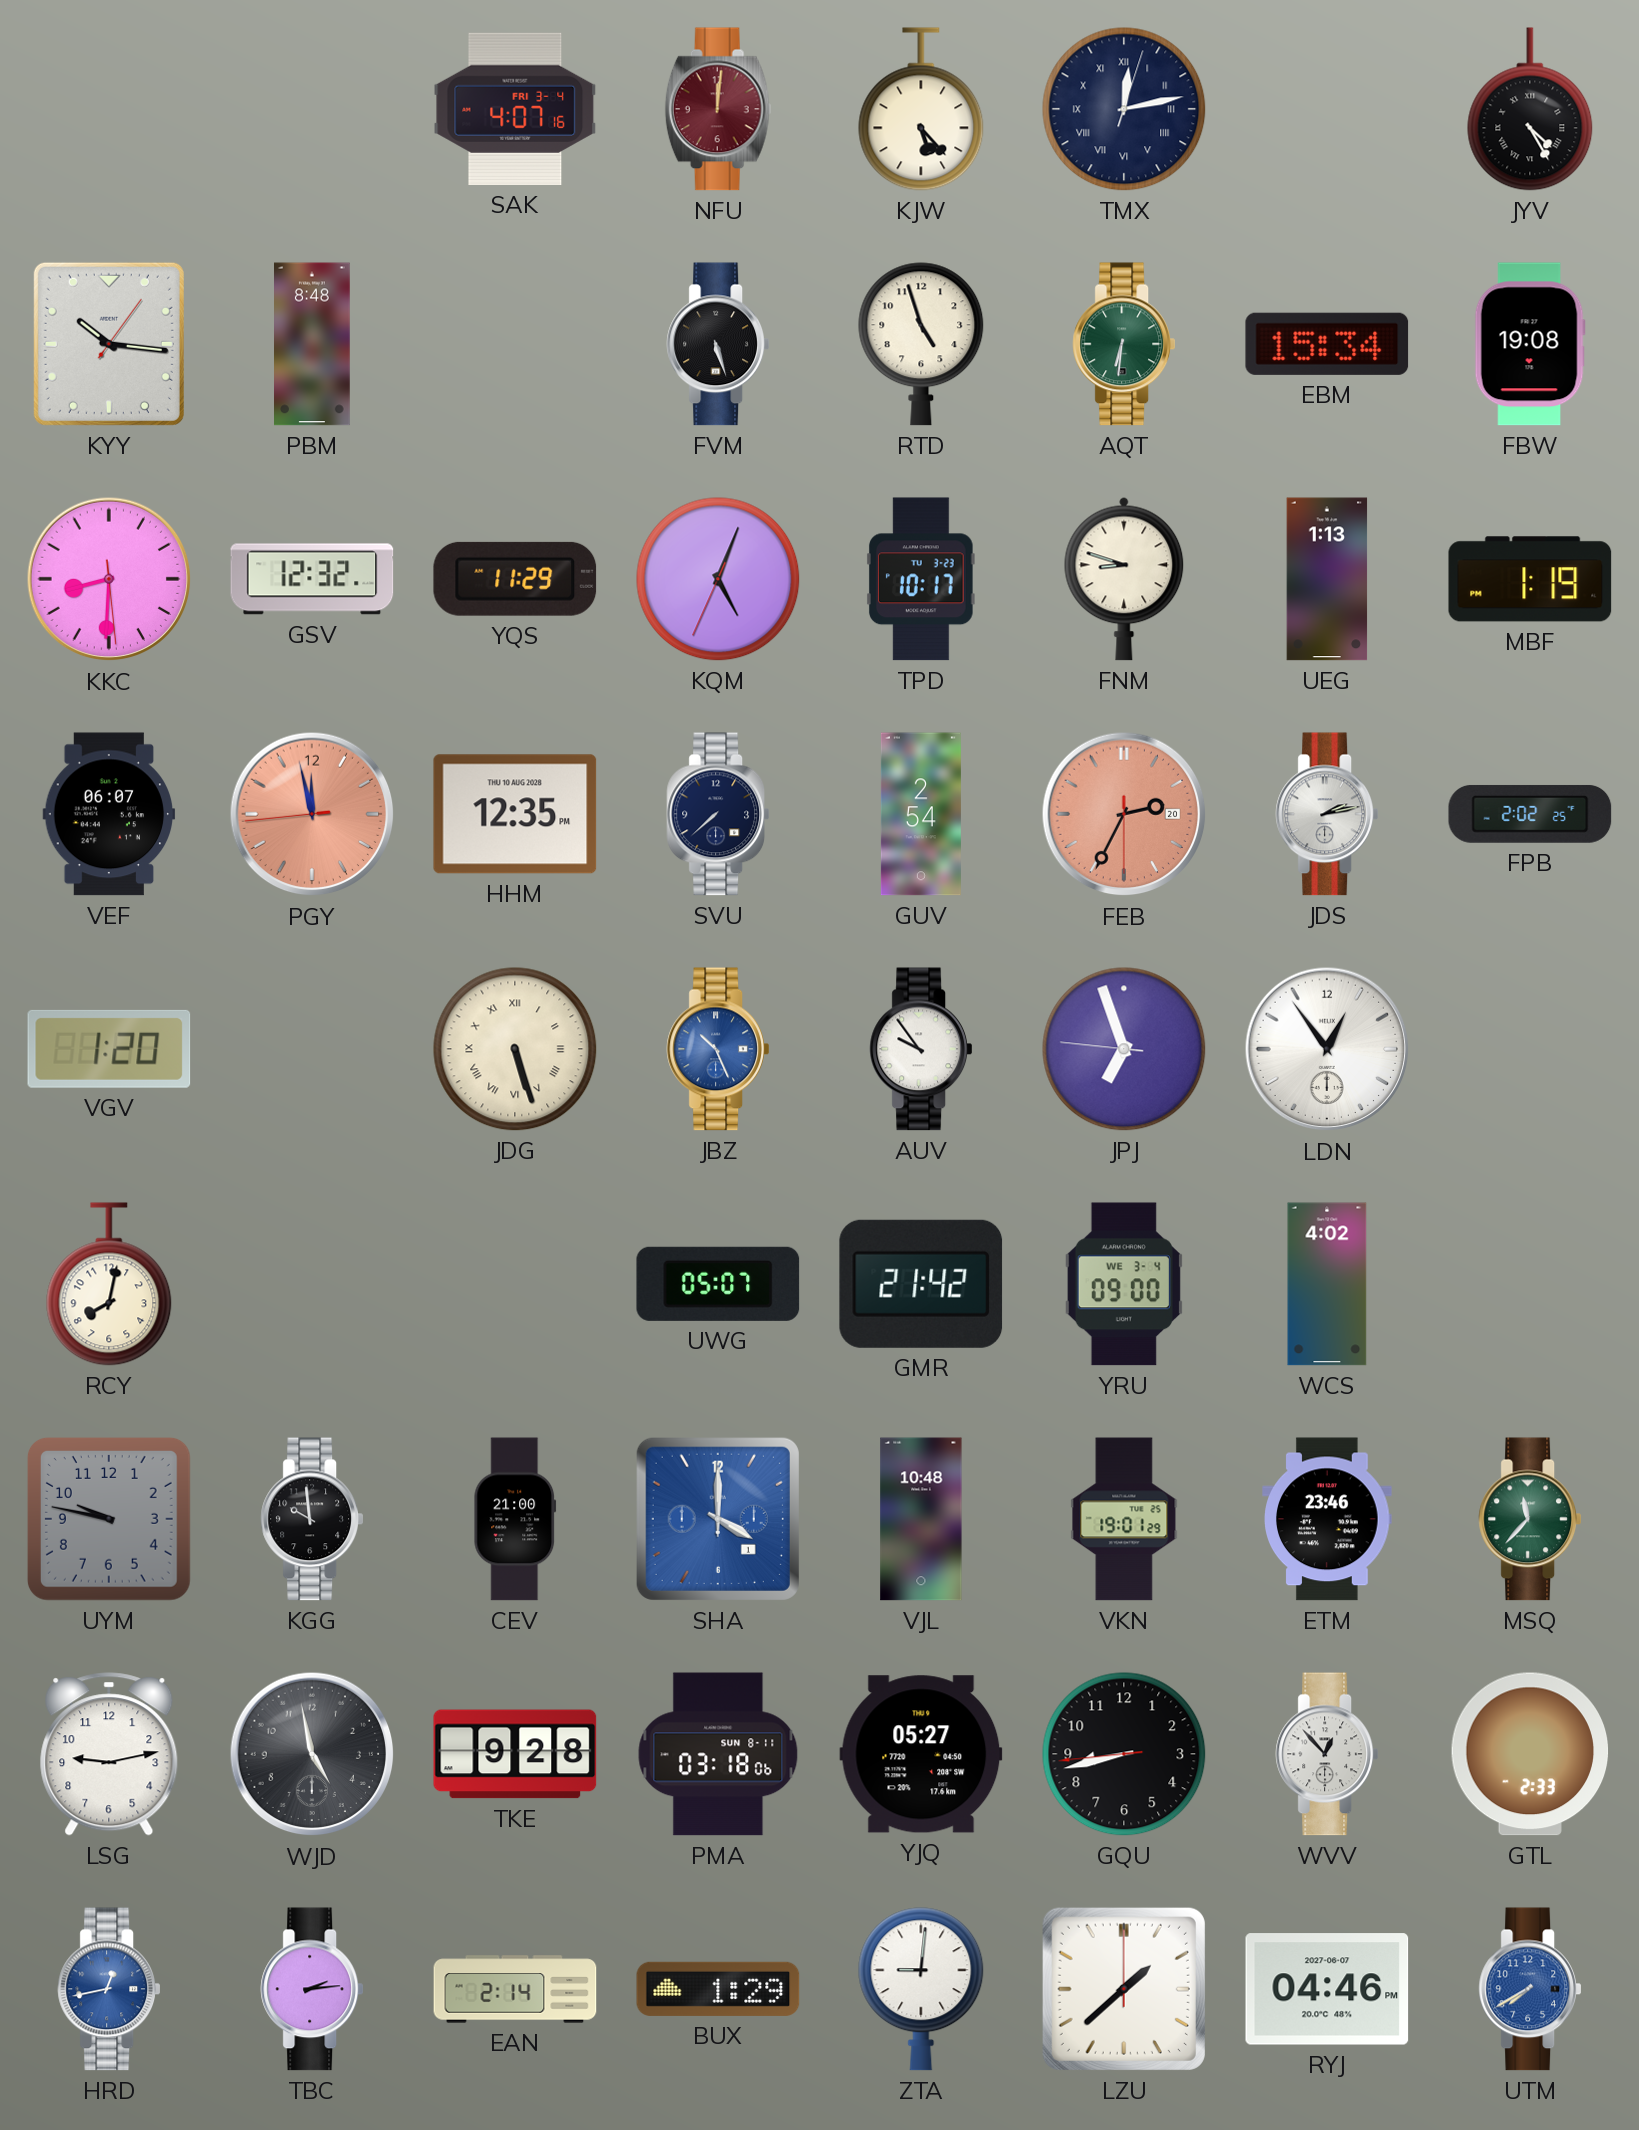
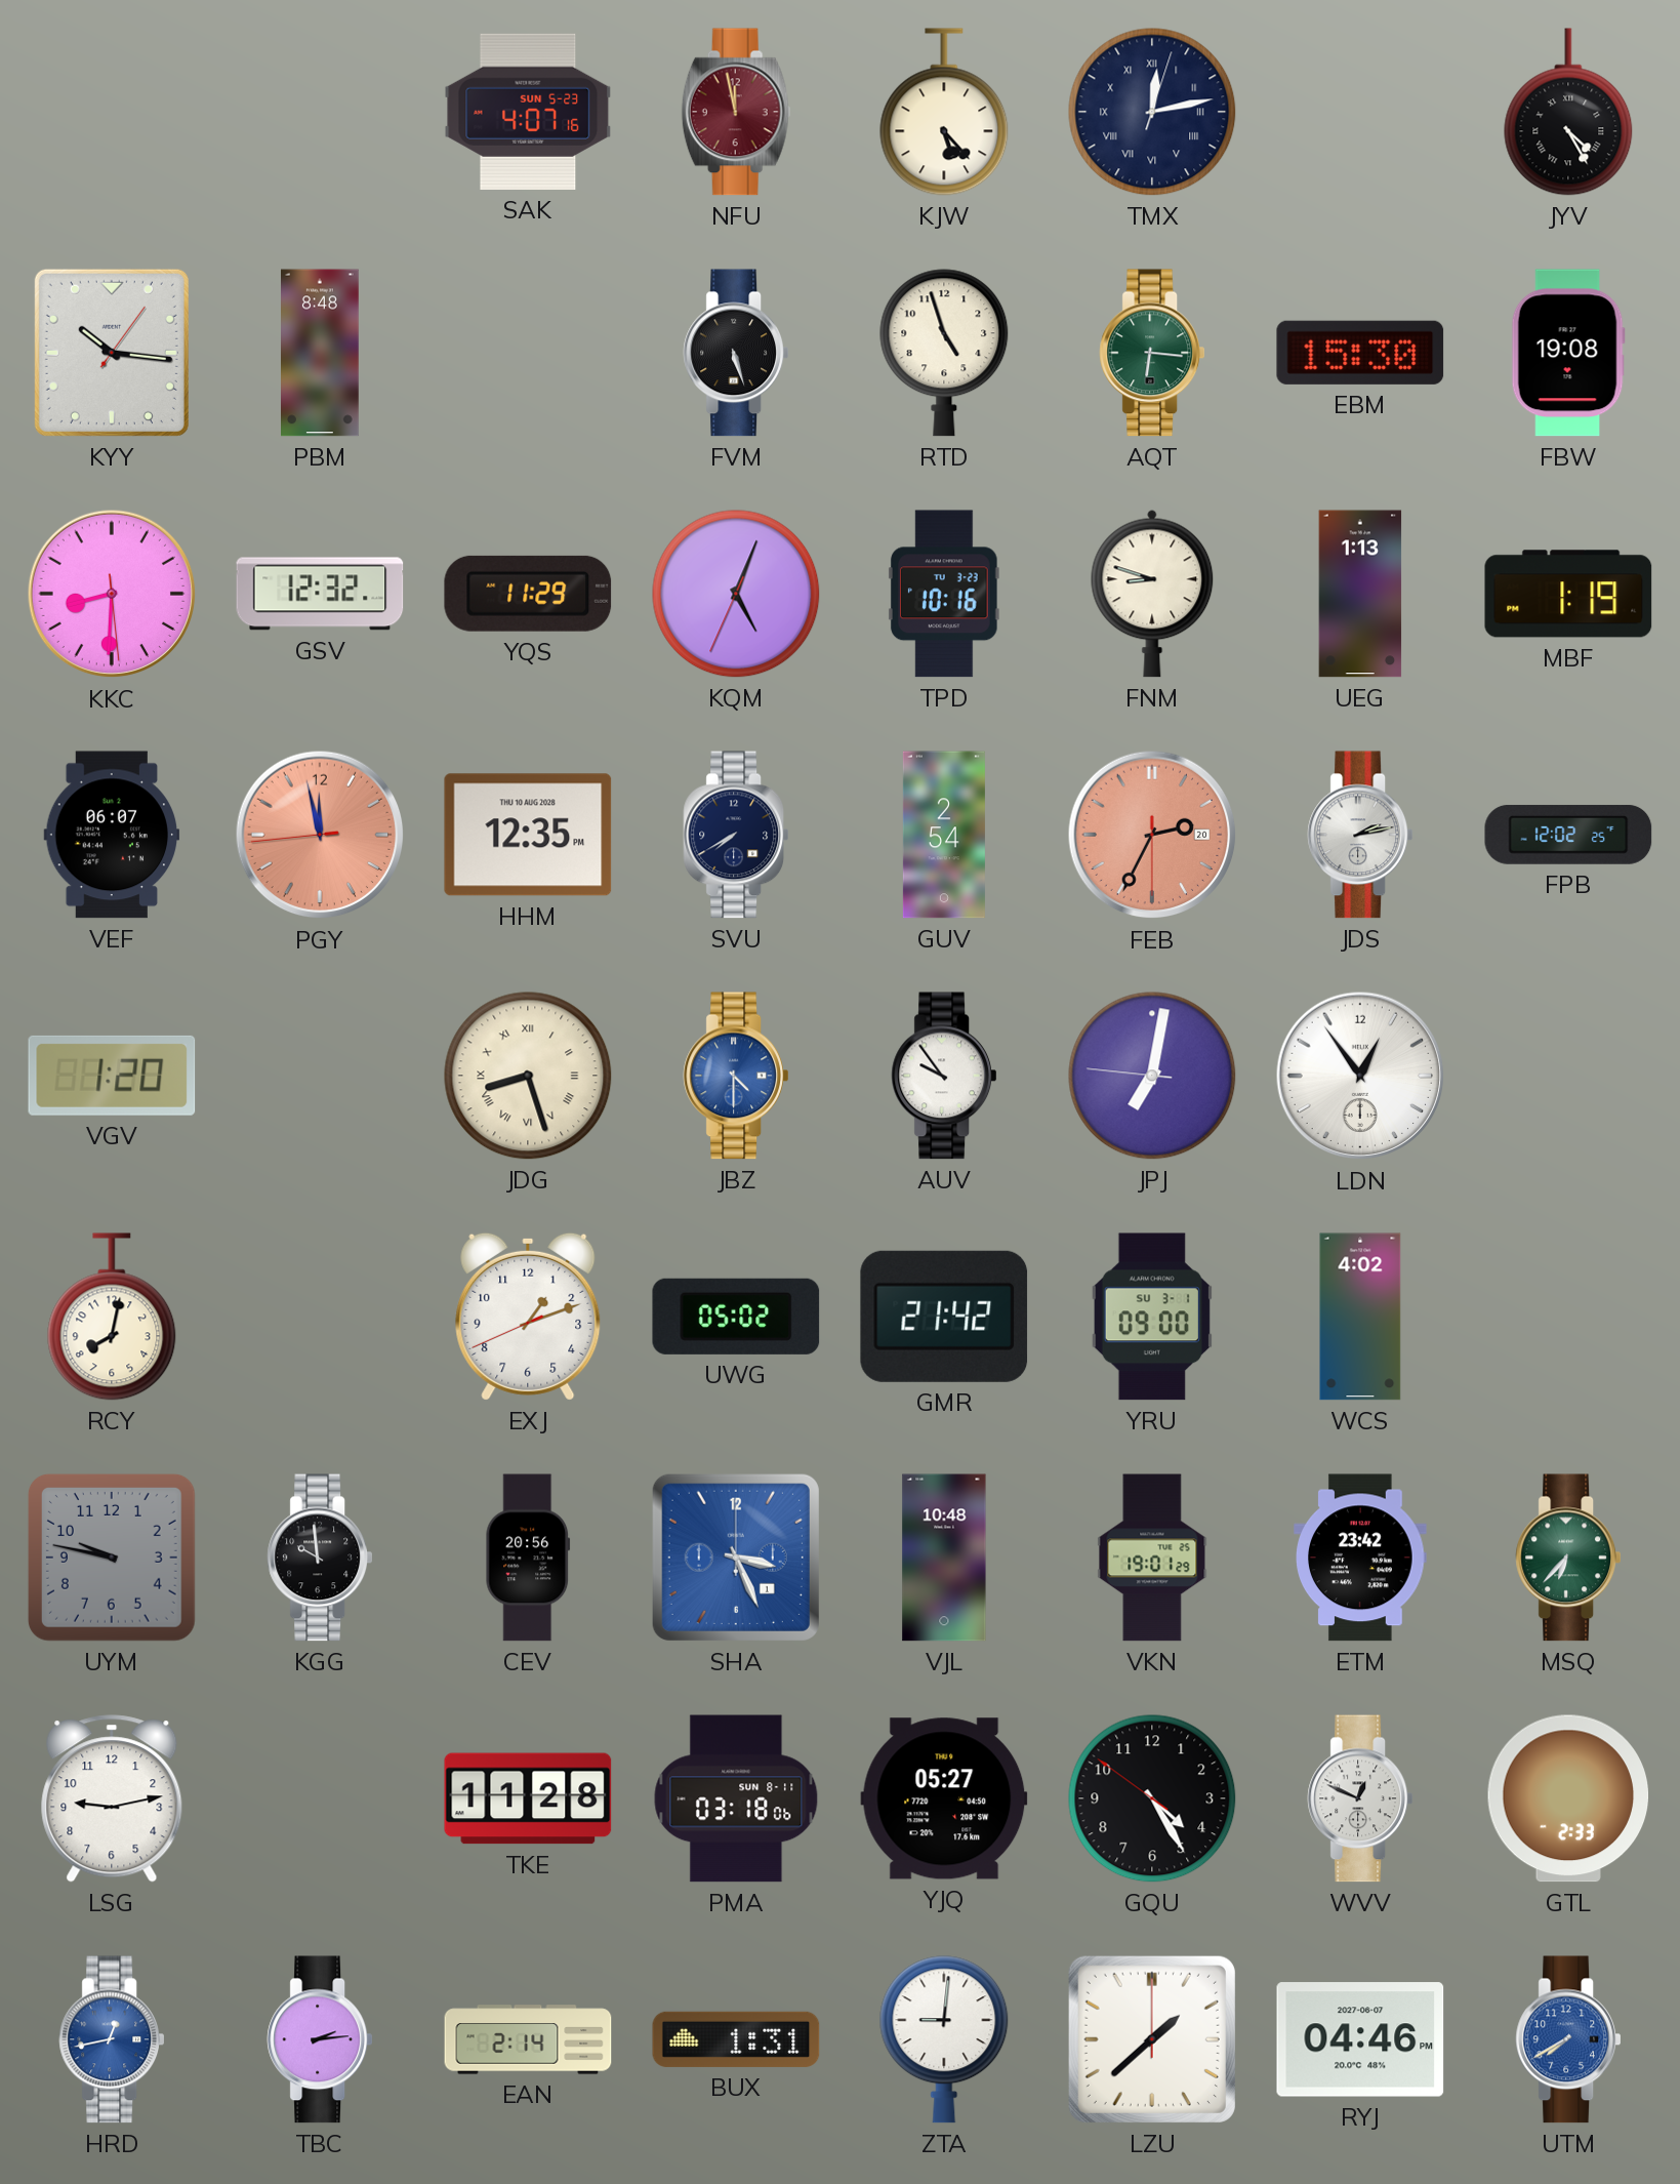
SAK date: FRI 3-4 -> SUN 5-23 (528, 112)
NFU: 12:01 -> 11:58 (736, 112)
AQT: 6:31 -> 6:16 (1151, 353)
EBM: 15:34 -> 15:30 (1360, 353)
TPD: 10:17 -> 10:16 (945, 594)
SVU: 7:38 -> 7:40 (735, 835)
FPB: 2:02 -> 12:02 (1568, 835)
JDG: 5:27 -> 8:27 (528, 1076)
JBZ: 10:26 -> 4:30 (735, 1076)
JPJ: 6:56 -> 7:01 (1152, 1076)
EXJ: none -> 1:11 (528, 1317)
UWG: 05:07 -> 05:02 (736, 1317)
YRU date: WE 3-4 -> SU 3-1 (1152, 1317)
CEV: 21:00 -> 20:56 (528, 1558)
SHA: 4:00 -> 3:26 (736, 1558)
ETM: 23:46 -> 23:42 (1360, 1558)
MSQ: 11:37 -> 6:37 (1567, 1558)
WJD: 4:58 -> none (312, 1754)
TKE: 9:28 -> 11:28 (528, 1798)
GQU: 8:42 -> 4:24 (1152, 1798)
WVV: 12:53 -> 12:49 (1359, 1798)
BUX: 1:29 -> 1:31 (736, 2039)
